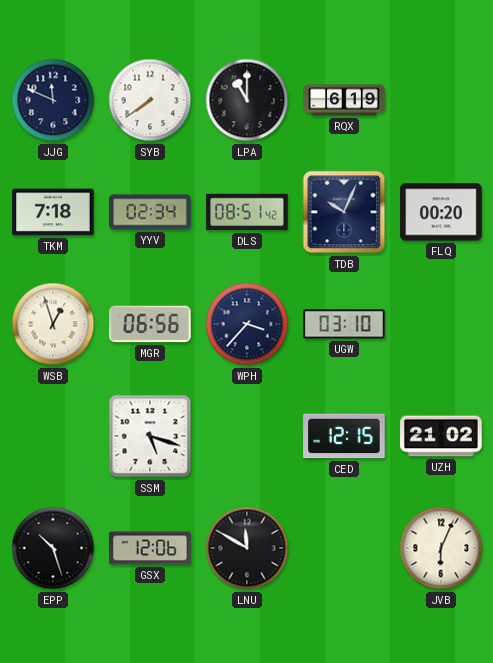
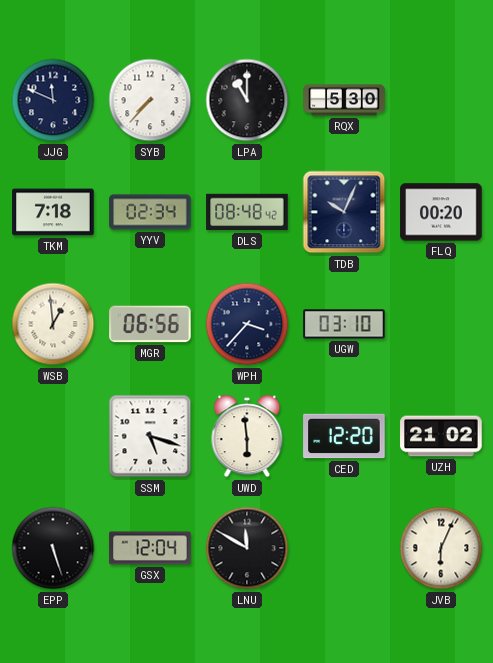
SYB: 7:39 -> 7:37 (150, 100)
RQX: 6:19 -> 5:30 (344, 100)
DLS: 08:51 -> 08:48 (247, 212)
WSB: 12:57 -> 12:59 (53, 324)
UWD: none -> 5:59 (247, 436)
CED: 12:15 -> 12:20 (344, 436)
EPP: 10:27 -> 5:27 (53, 548)
GSX: 12:06 -> 12:04 (150, 548)
